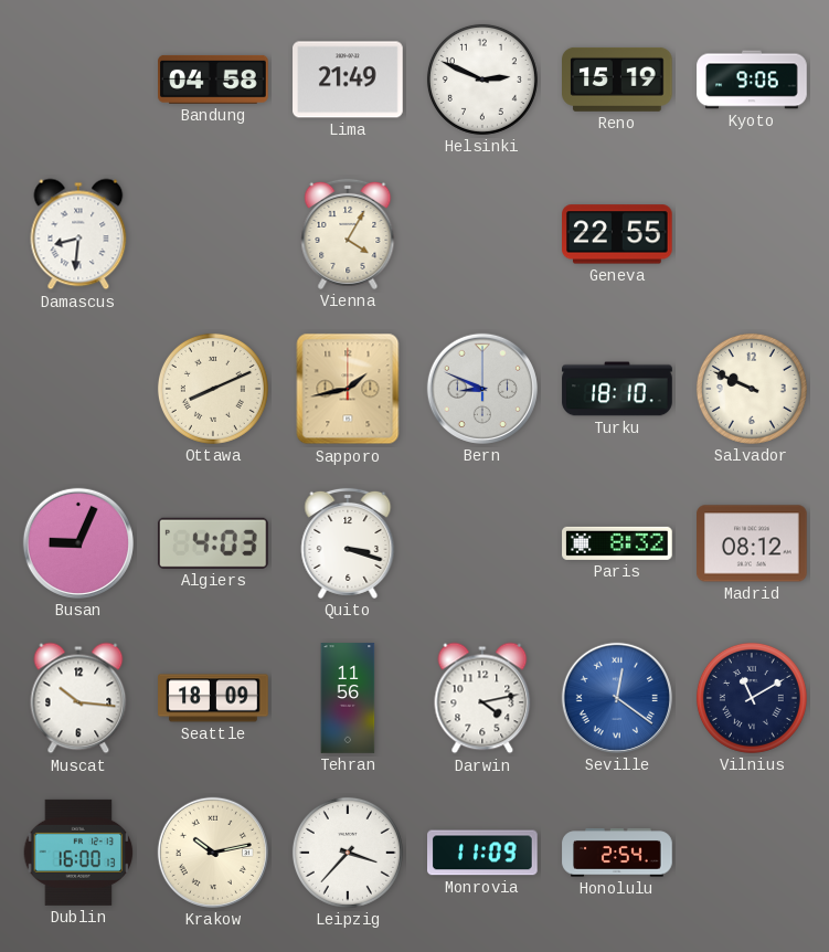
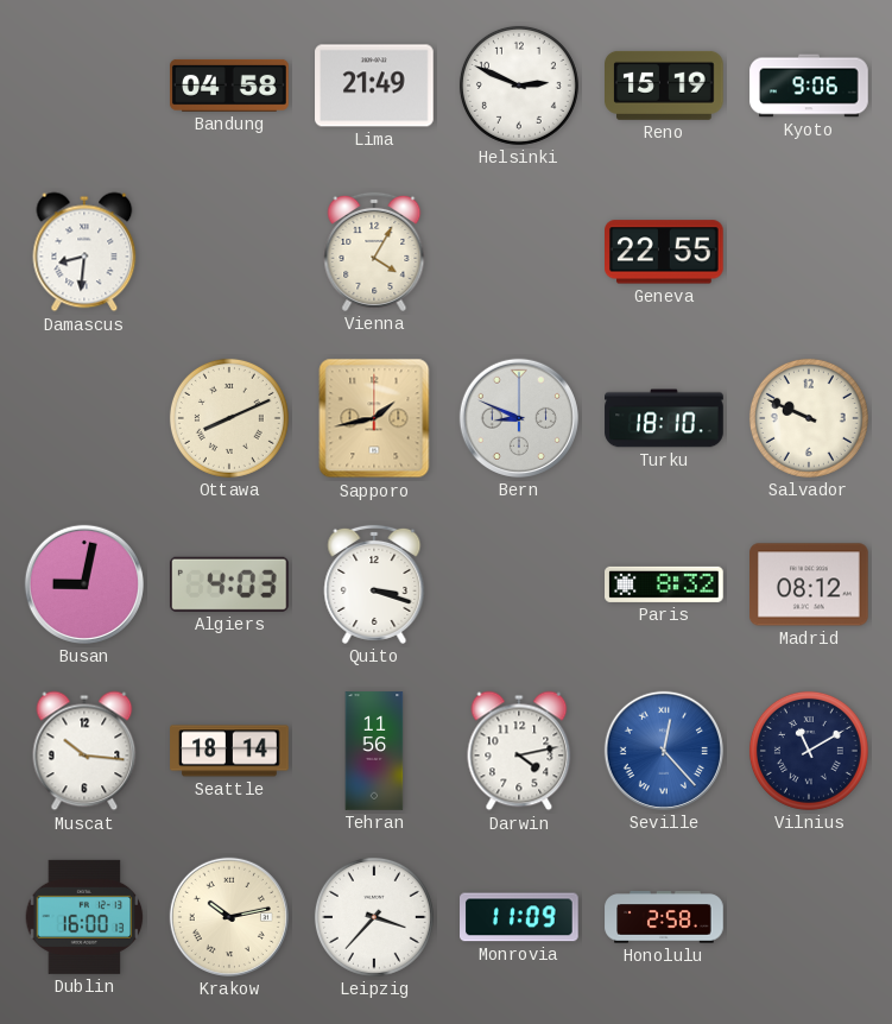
Busan: 9:04 -> 9:02 (84, 584)
Seattle: 18:09 -> 18:14 (229, 751)
Seville: 12:21 -> 12:23 (664, 751)
Honolulu: 2:54 -> 2:58 (664, 917)
